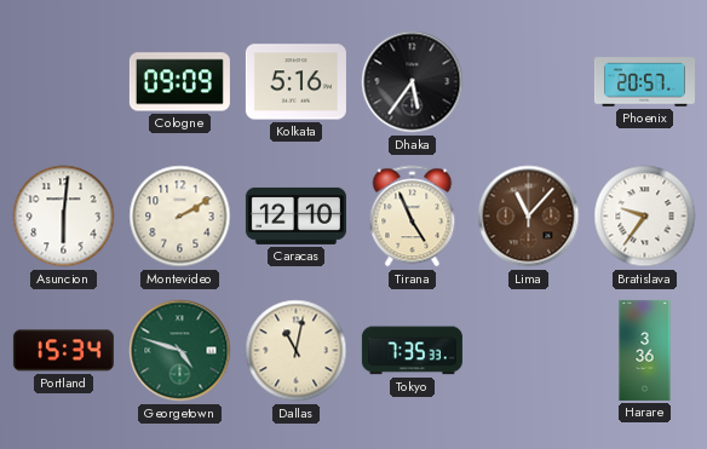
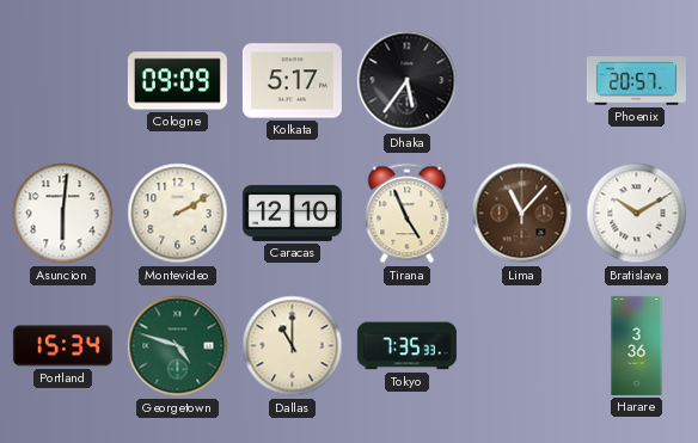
Kolkata: 5:16 -> 5:17 (292, 81)
Bratislava: 9:36 -> 10:10 (637, 214)
Dallas: 11:02 -> 11:00 (293, 346)
